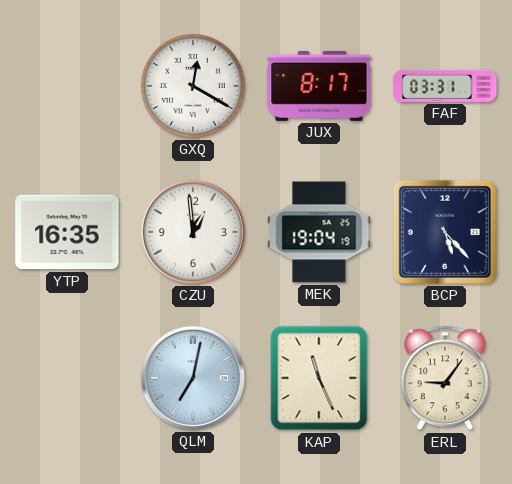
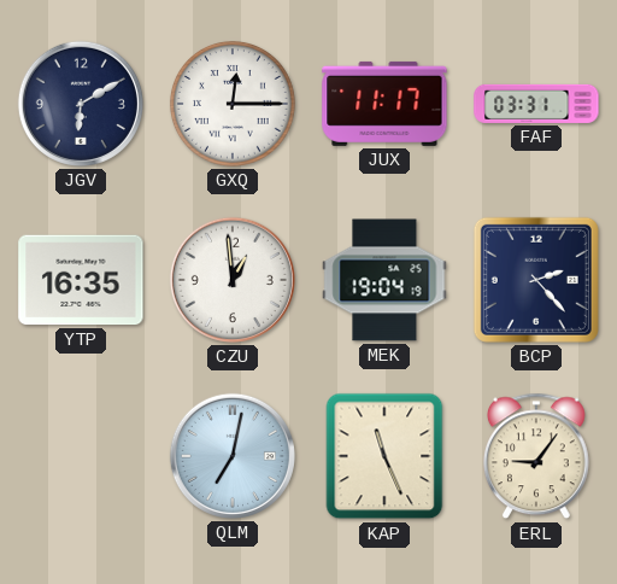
JGV: none -> 6:10 (81, 104)
GXQ: 12:20 -> 12:15 (233, 104)
JUX: 8:17 -> 11:17 (384, 104)
BCP: 5:23 -> 2:23 (536, 280)
